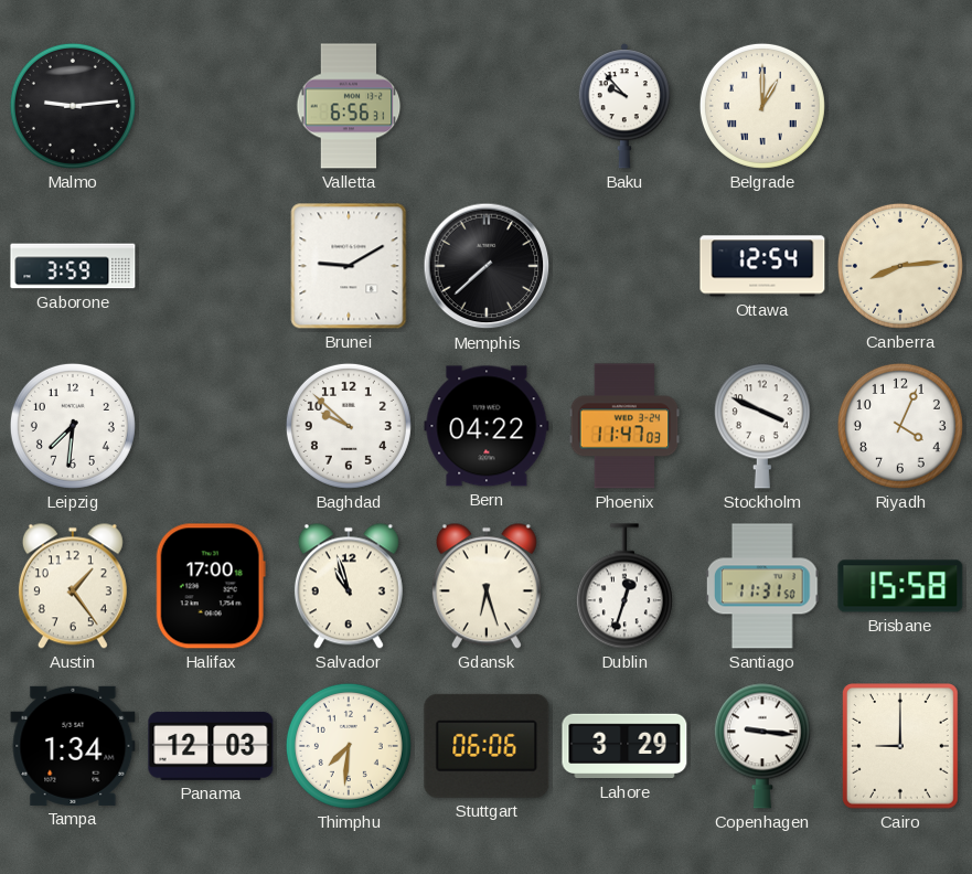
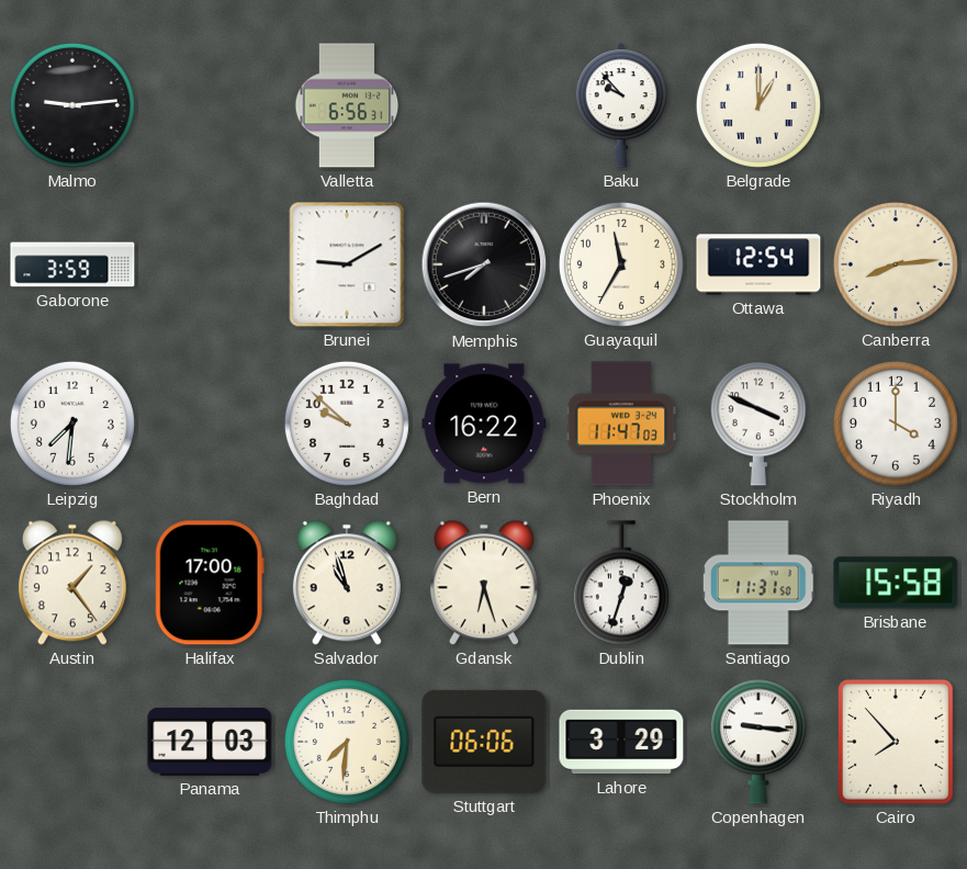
Memphis: 7:38 -> 7:42 (484, 264)
Guayaquil: none -> 11:35 (621, 264)
Bern: 04:22 -> 16:22 (484, 424)
Riyadh: 4:04 -> 4:00 (896, 424)
Tampa: 1:34 -> none (73, 746)
Cairo: 9:00 -> 7:53 (897, 743)
